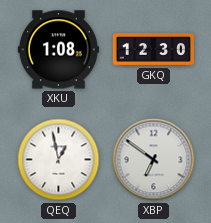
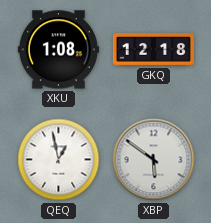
GKQ: 12:30 -> 12:18 (153, 50)
XBP: 6:51 -> 5:51 (154, 160)
